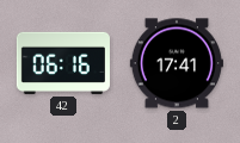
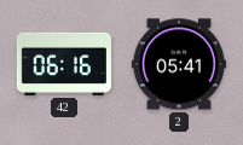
2: 17:41 -> 05:41 (179, 64)
